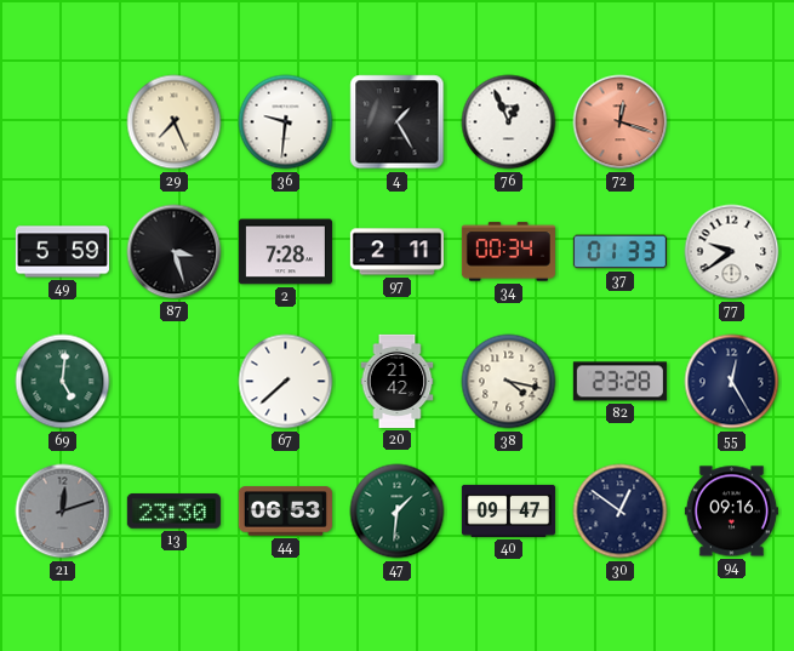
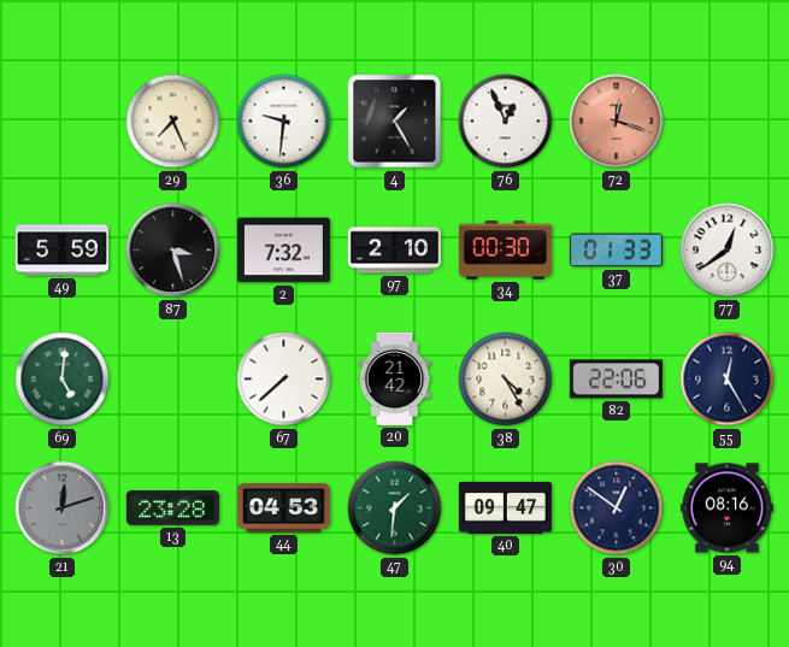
2: 7:28 -> 7:32 (283, 251)
97: 2:11 -> 2:10 (394, 251)
34: 00:34 -> 00:30 (505, 251)
77: 9:39 -> 12:39 (728, 251)
38: 4:17 -> 4:25 (506, 380)
82: 23:28 -> 22:06 (616, 380)
13: 23:30 -> 23:28 (172, 508)
44: 06:53 -> 04:53 (283, 508)
94: 09:16 -> 08:16 (726, 508)
